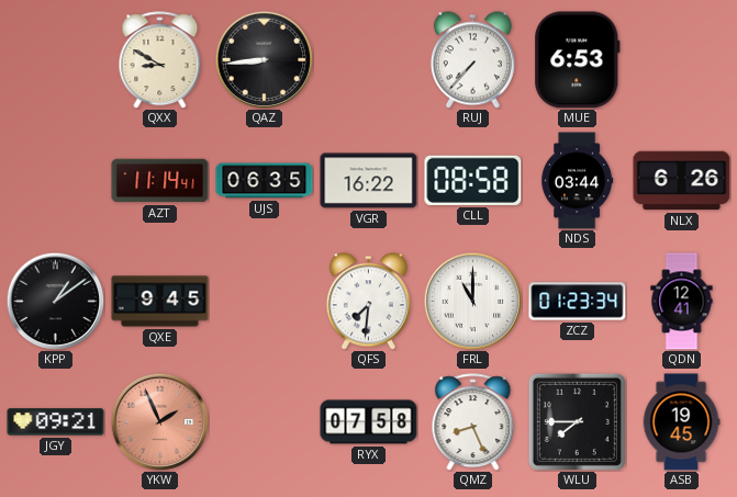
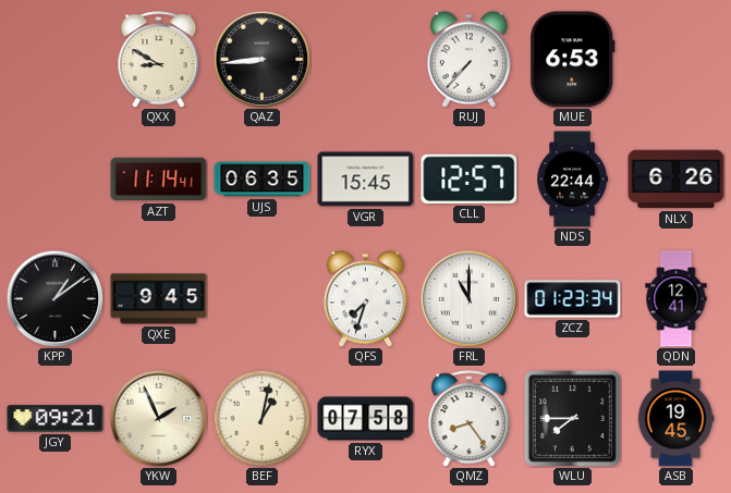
VGR: 16:22 -> 15:45 (366, 180)
CLL: 08:58 -> 12:57 (470, 178)
NDS: 03:44 -> 22:44 (573, 180)
QFS: 7:31 -> 7:33 (365, 299)
YKW dial: salmon -> cream (158, 418)
BEF: none -> 1:02 (261, 418)
QMZ: 8:26 -> 8:24 (470, 419)
